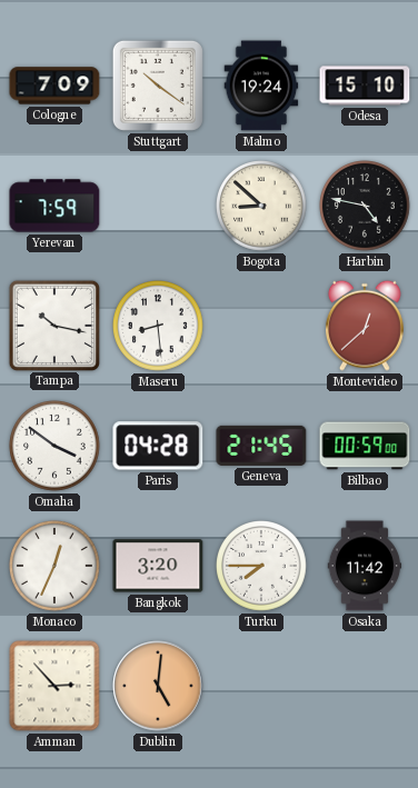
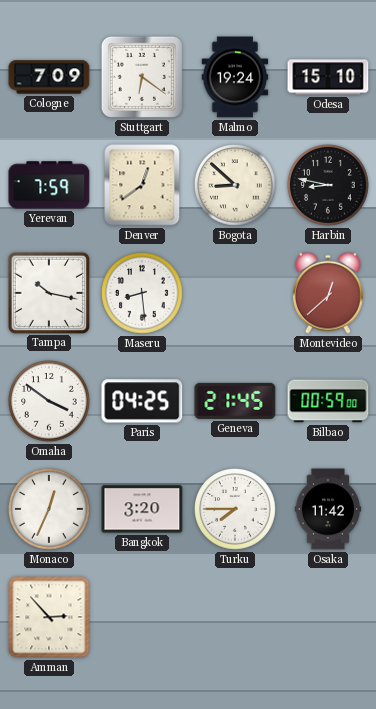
Stuttgart: 10:21 -> 6:21 (142, 77)
Denver: none -> 12:39 (142, 185)
Harbin: 4:47 -> 8:47 (329, 186)
Paris: 04:28 -> 04:25 (142, 401)
Dublin: 5:01 -> none (158, 686)
